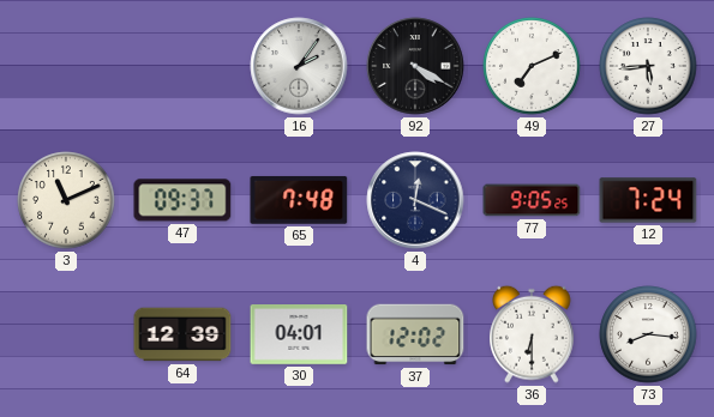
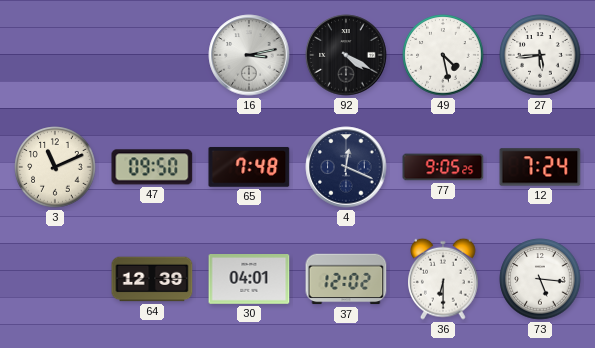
16: 2:06 -> 3:13 (249, 55)
49: 7:11 -> 4:28 (443, 55)
47: 09:37 -> 09:50 (152, 167)
73: 8:16 -> 5:16 (540, 279)
